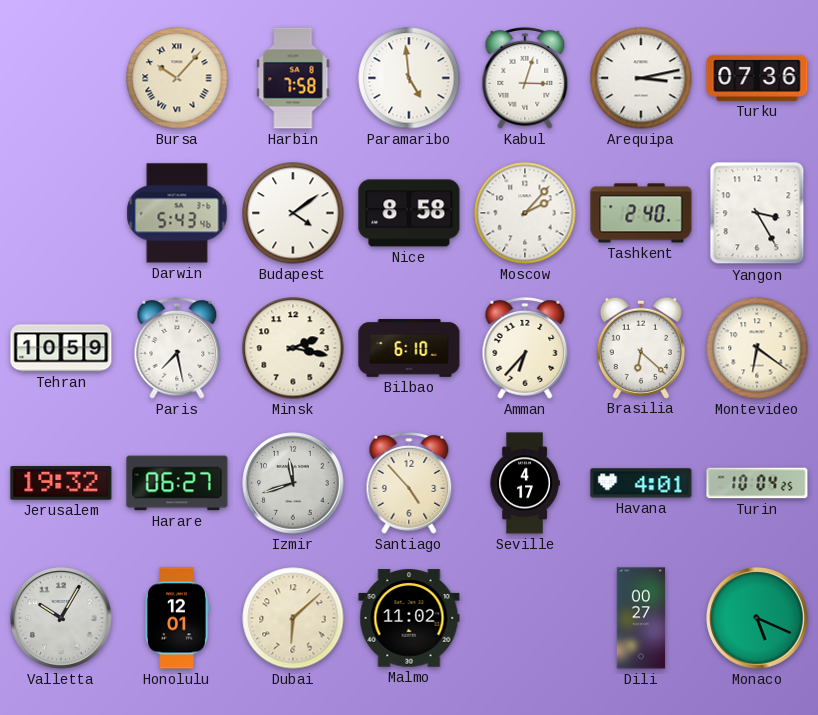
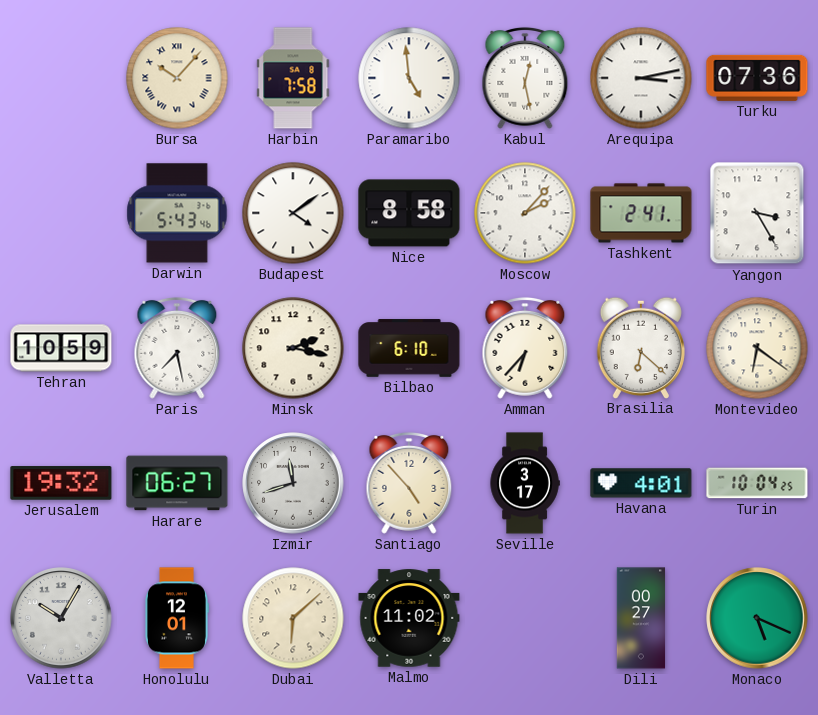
Kabul: 3:03 -> 12:28 (525, 78)
Tashkent: 2:40 -> 2:41 (641, 213)
Seville: 4:17 -> 3:17 (525, 483)
